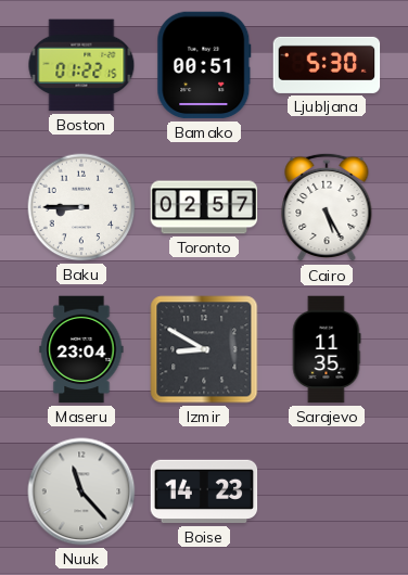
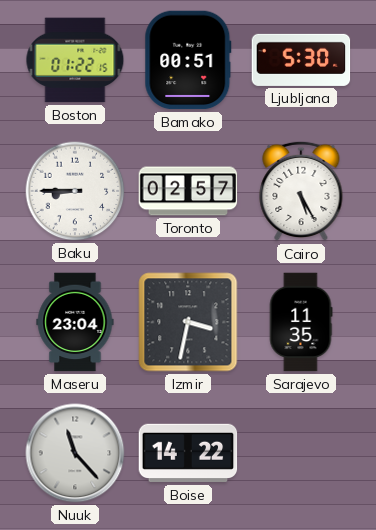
Izmir: 8:50 -> 3:32 (188, 322)
Boise: 14:23 -> 14:22 (188, 453)
